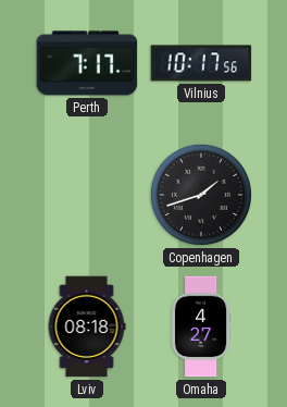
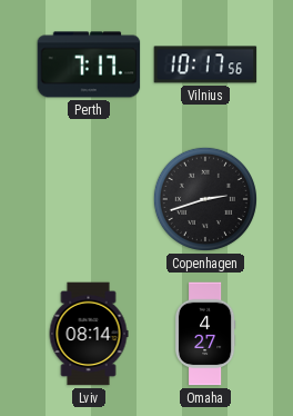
Copenhagen: 1:42 -> 2:42 (205, 199)
Lviv: 08:18 -> 08:14 (89, 334)
